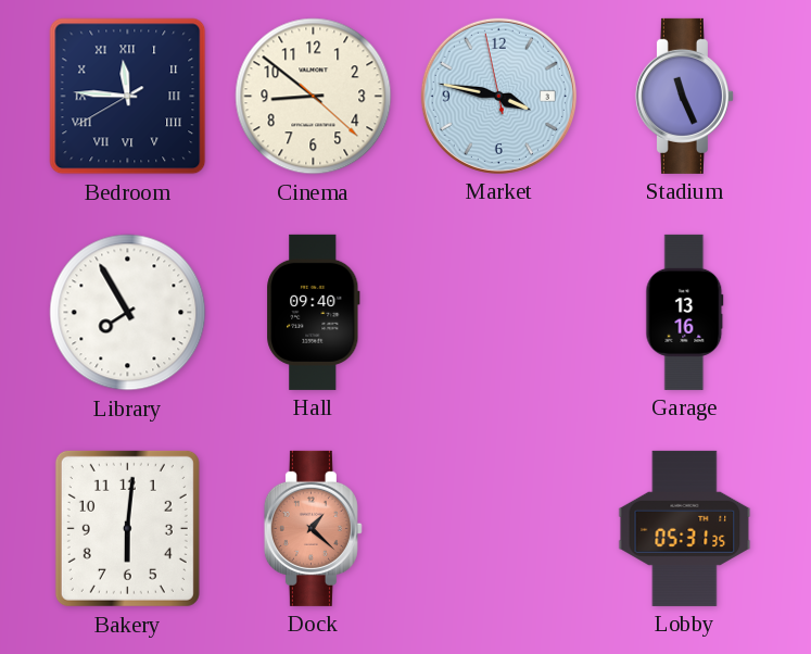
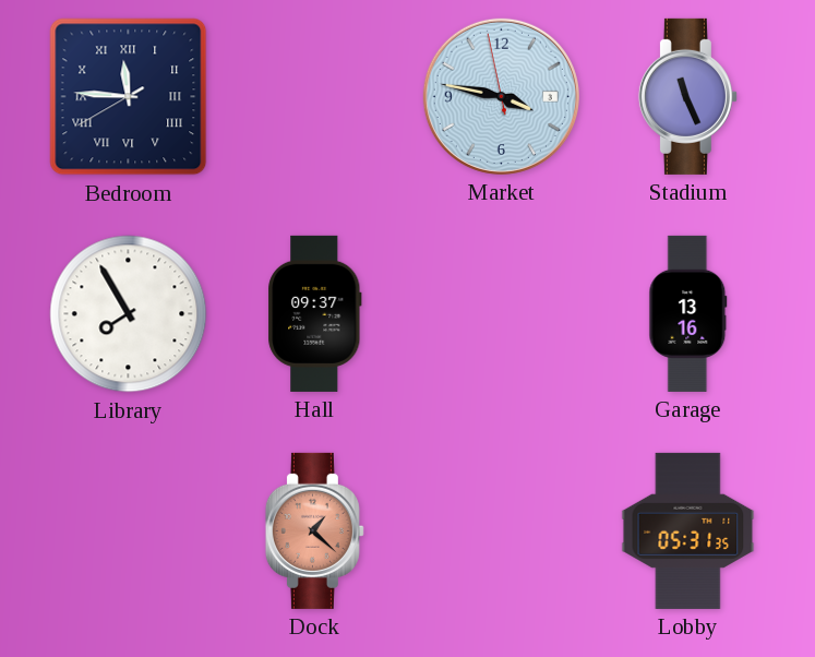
Cinema: 8:51 -> none (314, 97)
Hall: 09:40 -> 09:37 (315, 313)
Bakery: 6:01 -> none (127, 528)
